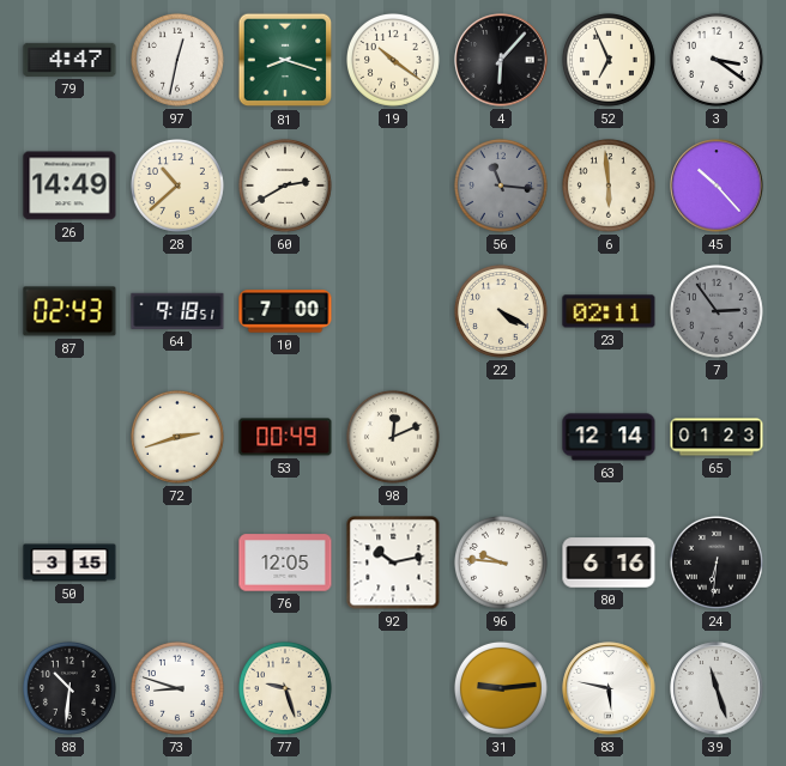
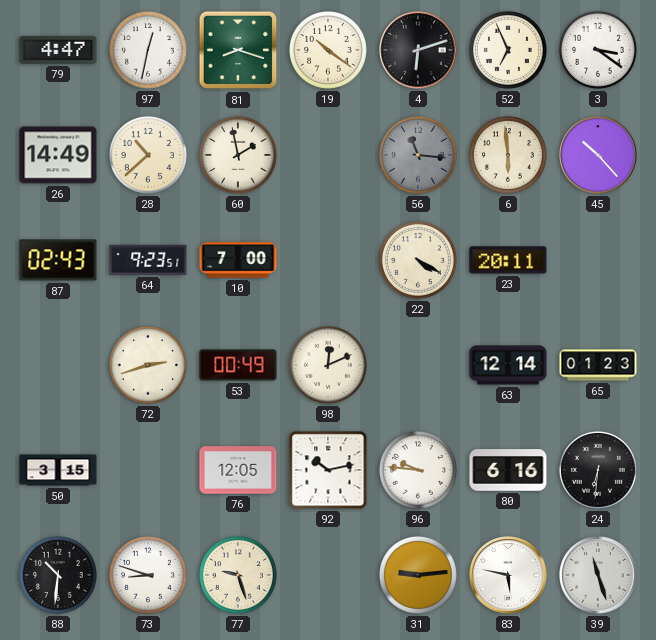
4: 6:07 -> 6:12 (418, 50)
60: 2:40 -> 1:58 (238, 155)
64: 9:18 -> 9:23 (148, 260)
23: 02:11 -> 20:11 (508, 260)
7: 2:54 -> none (717, 311)
